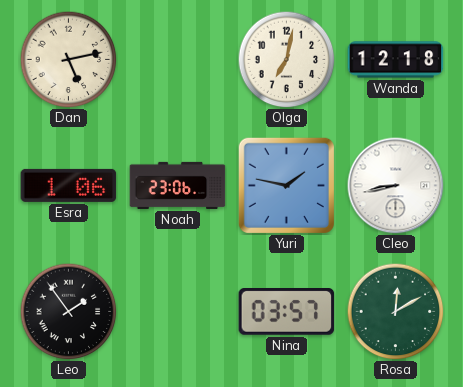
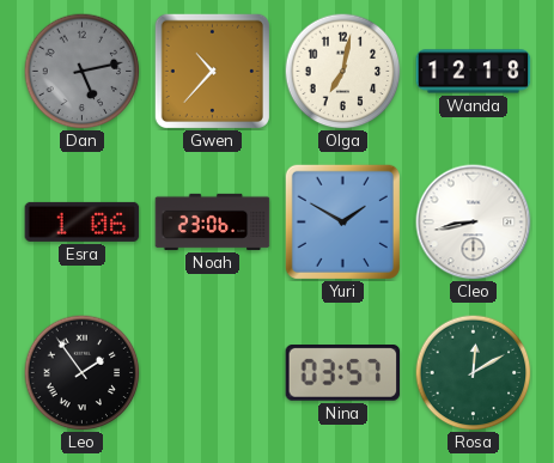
Dan dial: cream -> grey (81, 71)
Gwen: none -> 10:37 (212, 71)
Yuri: 1:47 -> 1:50 (342, 221)
